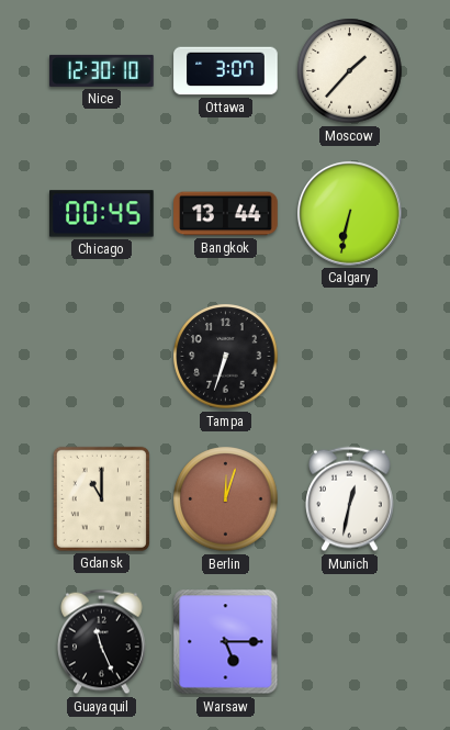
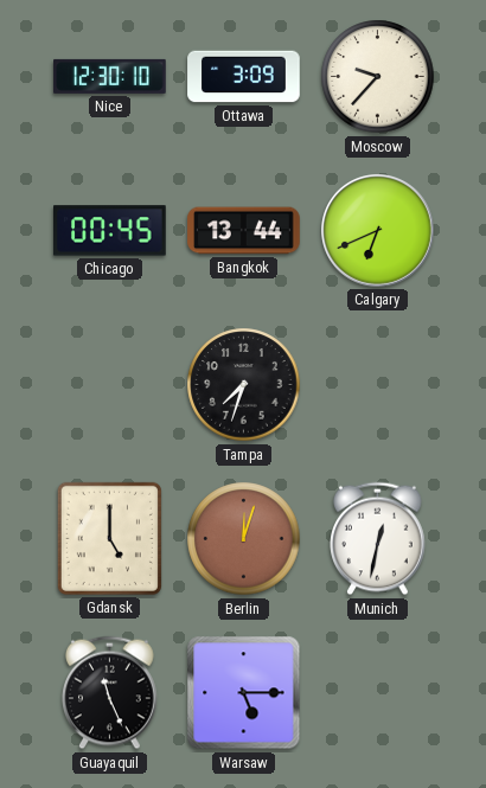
Ottawa: 3:07 -> 3:09 (244, 77)
Moscow: 1:37 -> 9:37 (378, 77)
Calgary: 6:32 -> 6:41 (378, 231)
Tampa: 6:33 -> 7:33 (244, 385)
Gdansk: 11:00 -> 5:00 (109, 538)
